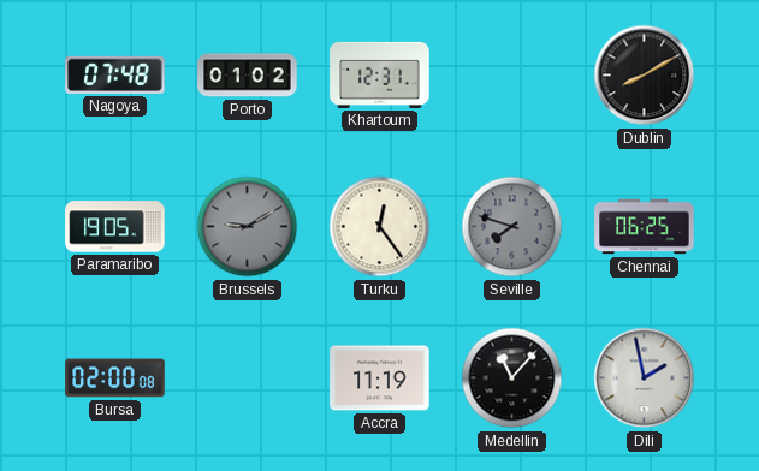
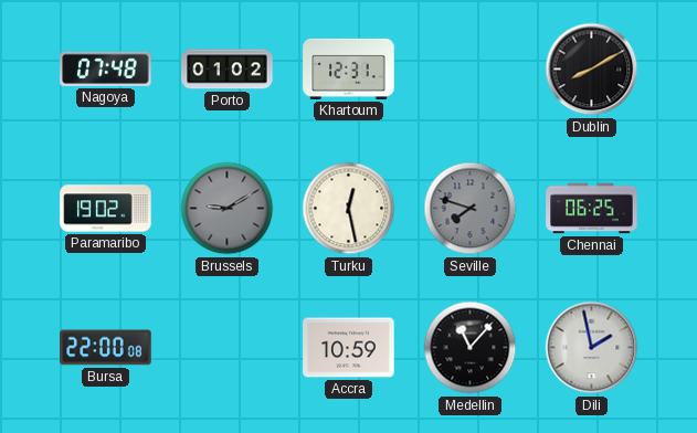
Paramaribo: 19:05 -> 19:02 (106, 209)
Turku: 12:24 -> 12:28 (349, 209)
Bursa: 02:00 -> 22:00 (106, 348)
Accra: 11:19 -> 10:59 (349, 348)
